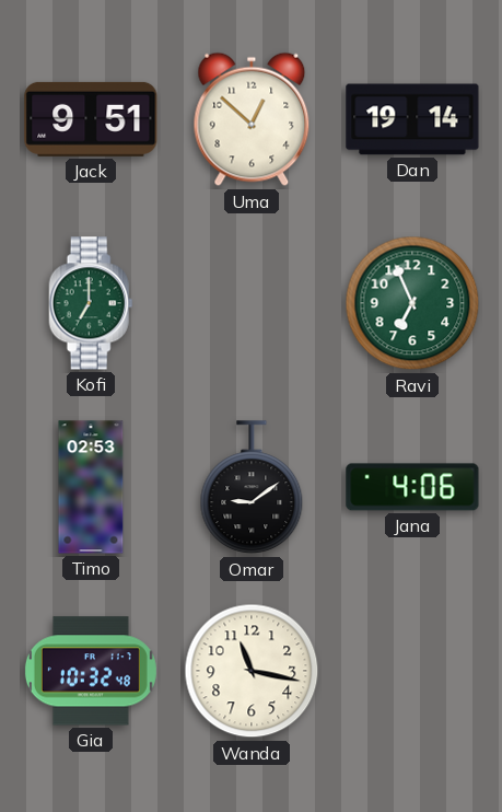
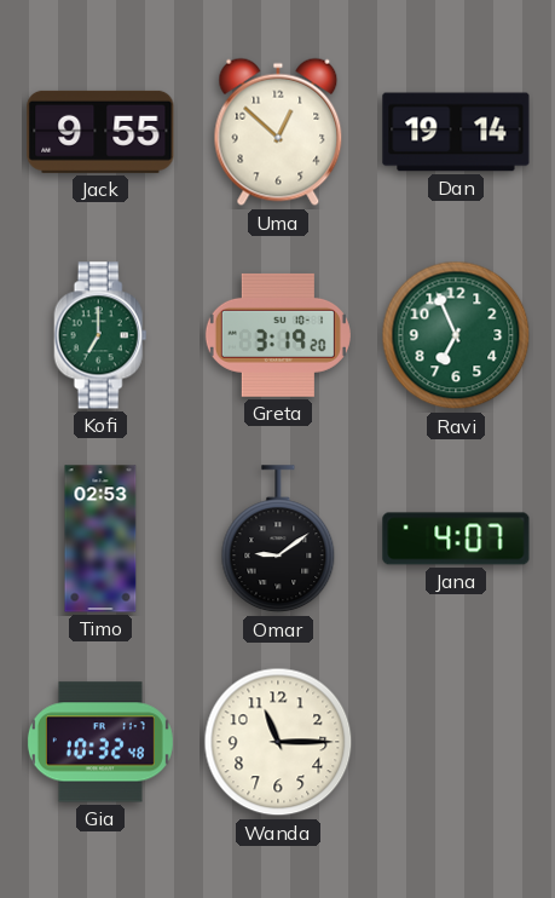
Jack: 9:51 -> 9:55 (100, 132)
Greta: none -> 3:19 (278, 335)
Jana: 4:06 -> 4:07 (456, 539)
Wanda: 11:17 -> 11:15 (278, 742)
